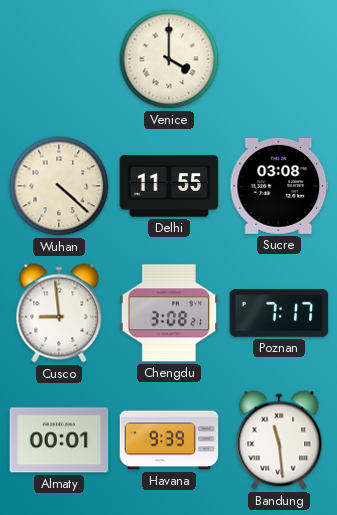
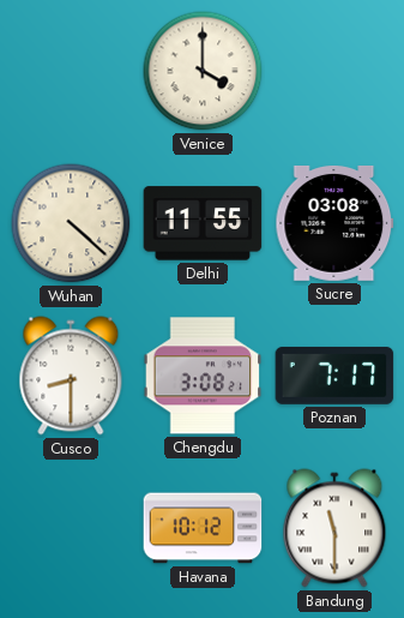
Cusco: 8:59 -> 8:30 (71, 376)
Almaty: 00:01 -> none (59, 440)
Havana: 9:39 -> 10:12 (203, 528)
Bandung: 11:29 -> 11:30 (334, 528)
